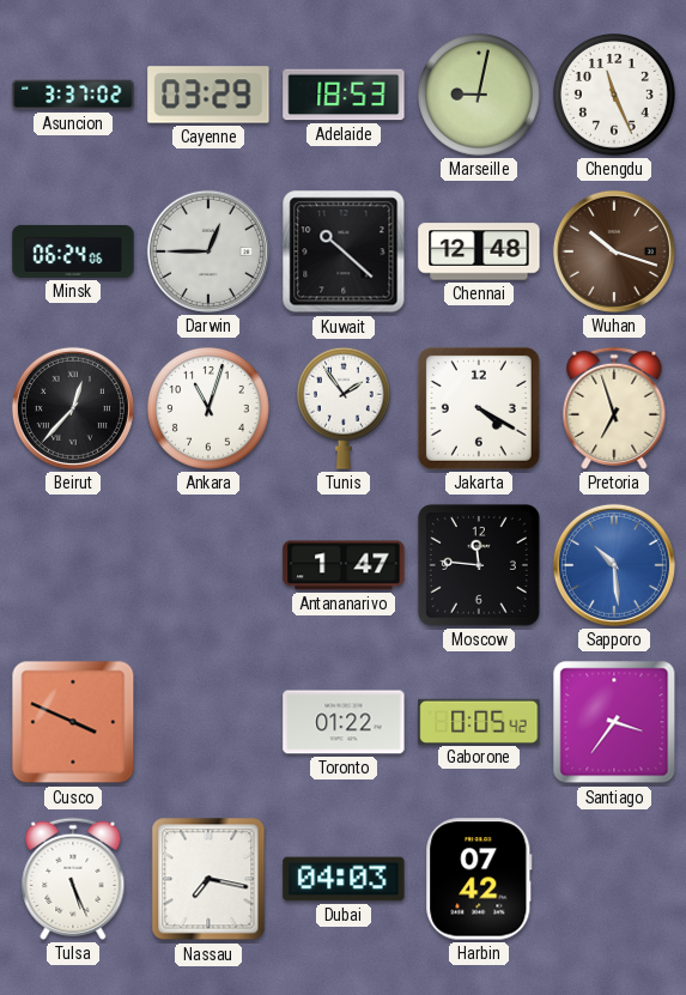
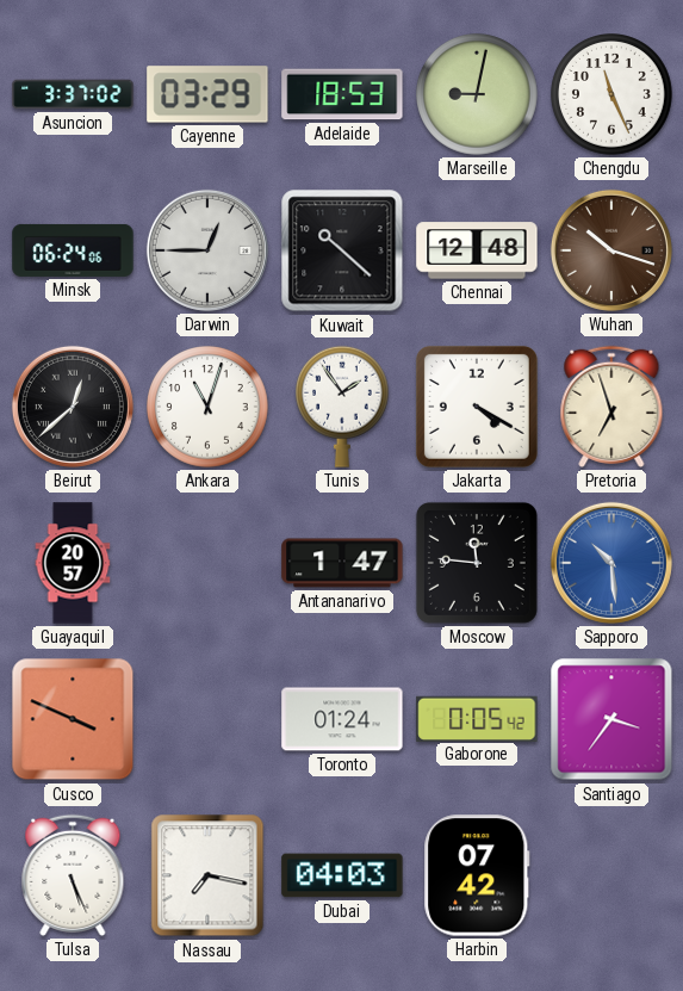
Beirut: 12:37 -> 12:38 (73, 407)
Guayaquil: none -> 20:57 (73, 563)
Toronto: 01:22 -> 01:24 (342, 719)
